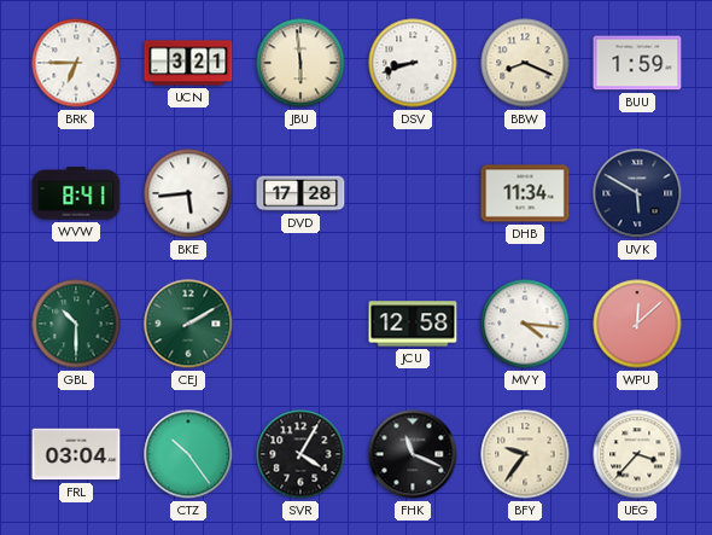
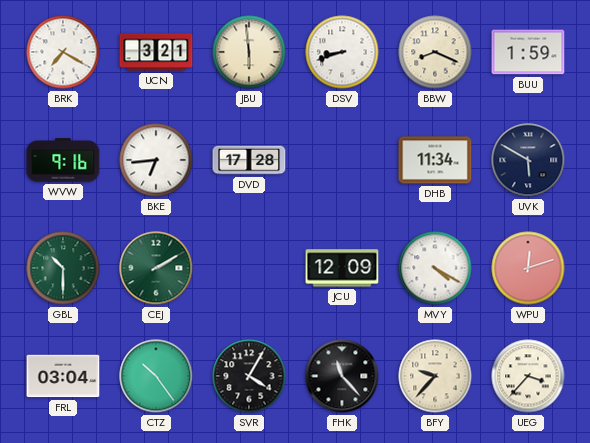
BRK: 6:45 -> 7:20 (63, 52)
WVW: 8:41 -> 9:16 (63, 160)
BKE: 5:44 -> 6:44 (156, 160)
JCU: 12:58 -> 12:09 (342, 268)
MVY: 4:16 -> 4:20 (435, 268)
WPU: 12:08 -> 12:12 (528, 268)
FHK: 11:19 -> 11:23 (342, 376)
BFY: 9:36 -> 9:37 (435, 376)
